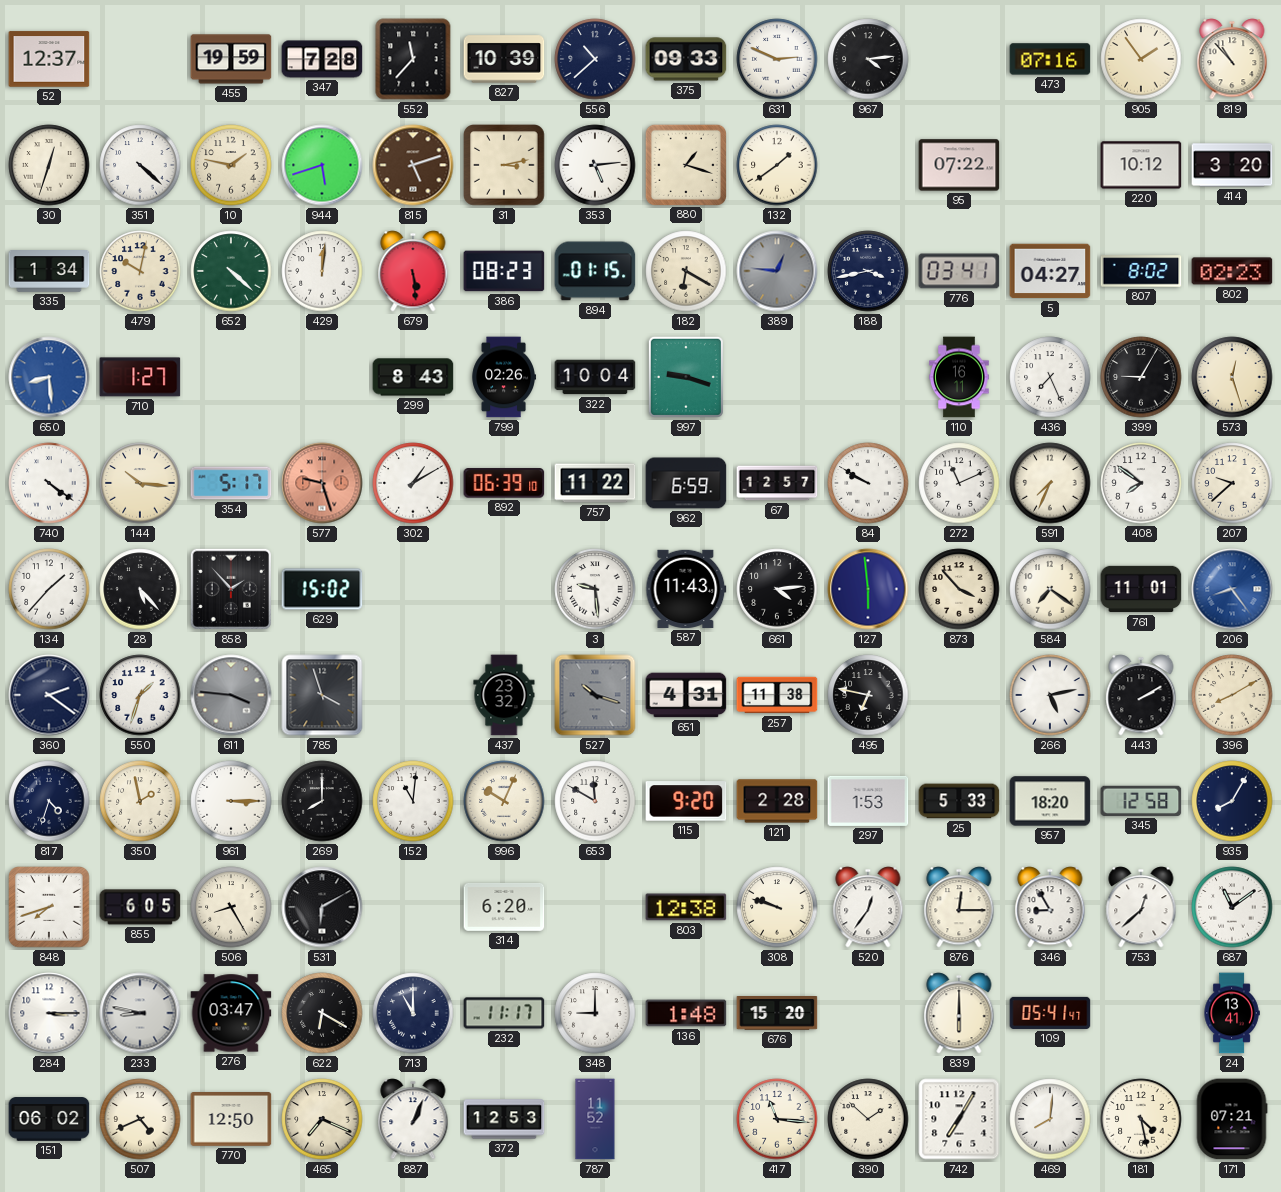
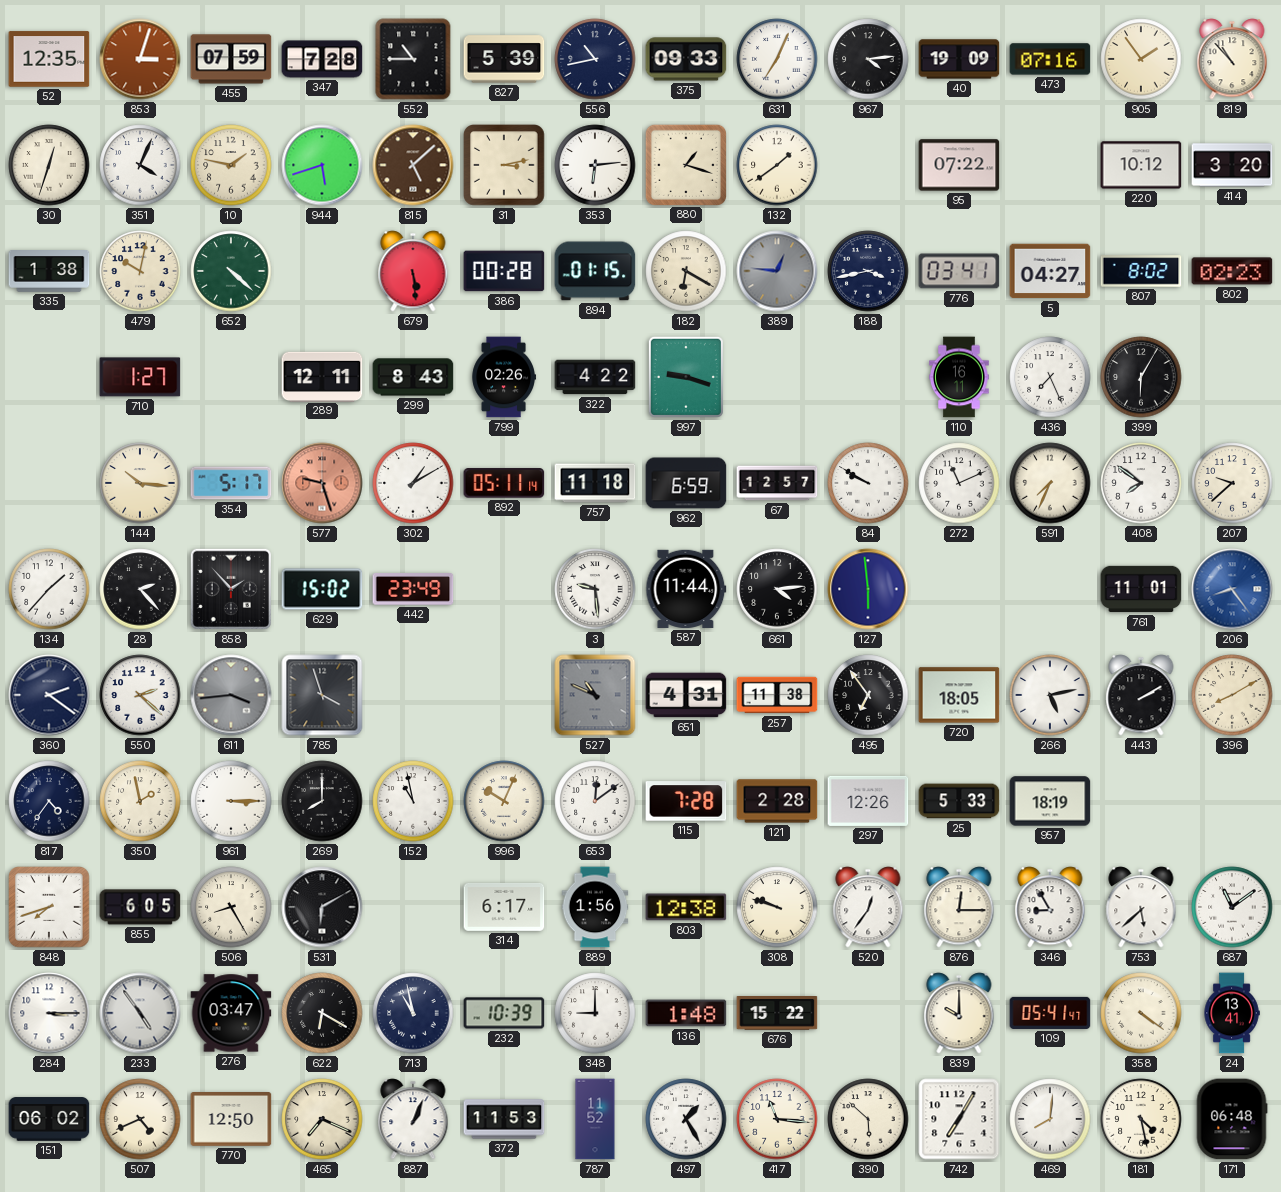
52: 12:37 -> 12:35 (49, 59)
853: none -> 3:03 (140, 59)
455: 19:59 -> 07:59 (231, 59)
552: 11:37 -> 10:45 (413, 59)
827: 10:39 -> 5:39 (504, 59)
556: 10:38 -> 10:43 (595, 59)
631: 2:49 -> 7:04 (777, 59)
40: none -> 19:09 (959, 59)
351: 4:22 -> 4:04 (140, 165)
815: 5:12 -> 5:08 (413, 165)
353: 5:14 -> 6:14 (595, 165)
335: 1:34 -> 1:38 (49, 271)
429: 12:01 -> none (322, 271)
386: 08:23 -> 00:28 (504, 271)
650: 8:29 -> none (49, 377)
289: none -> 12:11 (322, 376)
322: 10:04 -> 4:22 (595, 377)
399: 9:05 -> 6:05 (1141, 377)
573: 12:27 -> none (1232, 377)
740: 4:21 -> none (49, 483)
892: 06:39 -> 05:11 (504, 483)
757: 11:22 -> 11:18 (595, 483)
28: 5:23 -> 2:23 (140, 589)
442: none -> 23:49 (413, 589)
587: 11:43 -> 11:44 (686, 589)
873: 3:53 -> none (959, 589)
584: 7:21 -> none (1050, 589)
550: 1:33 -> 2:22 (140, 695)
611: 3:46 -> 3:44 (231, 695)
437: 23:32 -> none (504, 695)
527: 10:18 -> 10:49 (595, 695)
495: 6:47 -> 6:54 (868, 695)
720: none -> 18:05 (959, 695)
817: 4:33 -> 4:36 (49, 801)
152: 11:01 -> 10:58 (413, 801)
653: 11:50 -> 12:09 (595, 801)
115: 9:20 -> 7:28 (686, 801)
297: 1:53 -> 12:26 (868, 801)
957: 18:20 -> 18:19 (1050, 801)
345: 12:58 -> none (1141, 801)
935: 8:05 -> none (1232, 801)
314: 6:20 -> 6:17 (504, 907)
889: none -> 1:56 (595, 907)
753: 12:38 -> 5:38 (1141, 907)
233: 8:47 -> 4:54 (140, 1013)
713: 11:00 -> 10:58 (413, 1013)
232: 11:17 -> 10:39 (504, 1013)
676: 15:20 -> 15:22 (777, 1014)
839: 6:00 -> 10:00 (959, 1013)
358: none -> 4:21 (1141, 1013)
372: 12:53 -> 11:53 (504, 1119)
497: none -> 1:25 (686, 1119)
390: 1:52 -> 5:52 (868, 1119)
171: 07:21 -> 06:48 (1232, 1119)
